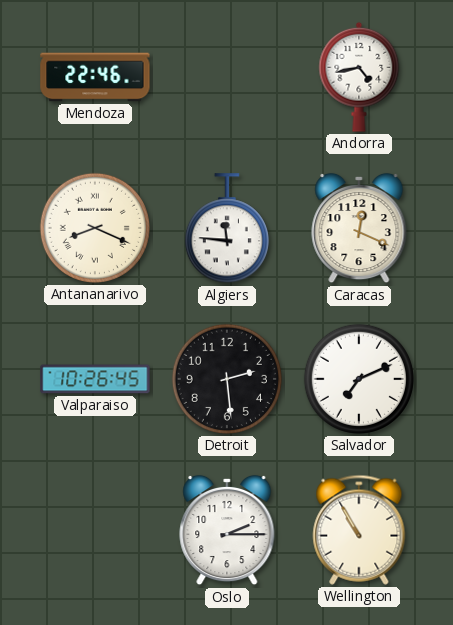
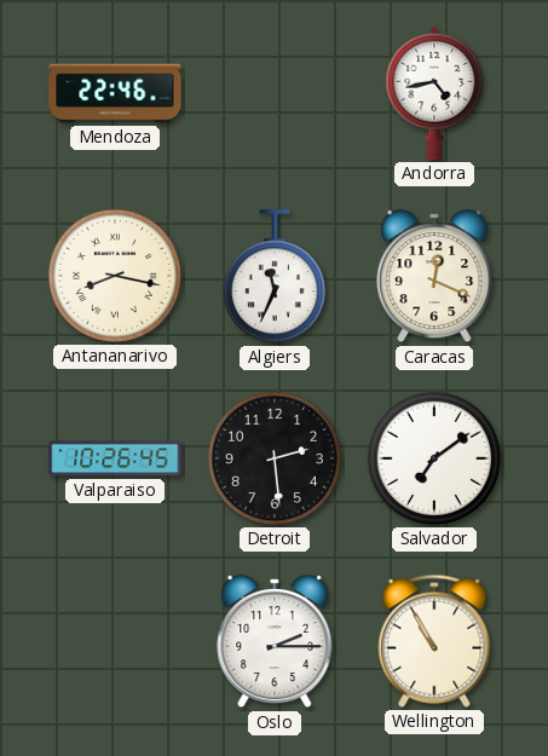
Antananarivo: 8:19 -> 8:17 (115, 276)
Algiers: 11:46 -> 11:34 (275, 277)
Salvador: 7:11 -> 7:09 (434, 458)
